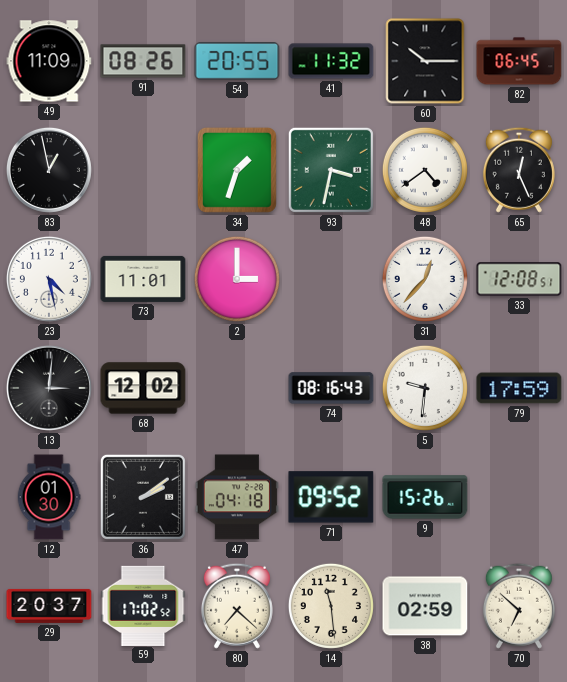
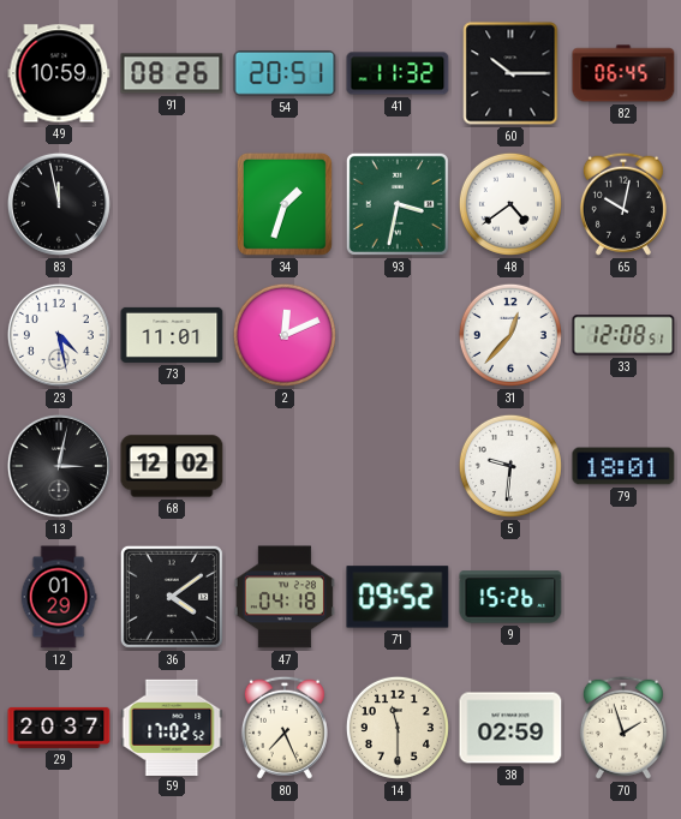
49: 11:09 -> 10:59 (59, 73)
54: 20:55 -> 20:51 (285, 74)
83: 12:58 -> 11:58 (59, 204)
65: 12:26 -> 10:02 (623, 204)
2: 3:00 -> 12:11 (285, 335)
13: 3:01 -> 3:02 (59, 466)
74: 08:16 -> none (331, 388)
79: 17:59 -> 18:01 (623, 466)
12: 01:30 -> 01:29 (59, 597)
36: 2:09 -> 4:09 (172, 597)
80: 7:22 -> 7:26 (285, 728)
14: 11:29 -> 11:30 (398, 728)
70: 6:52 -> 1:57 (623, 728)
